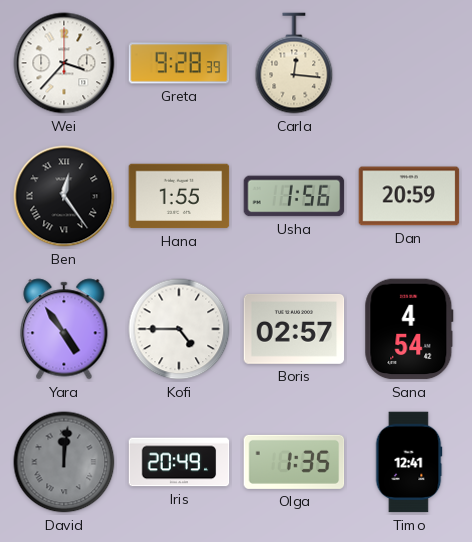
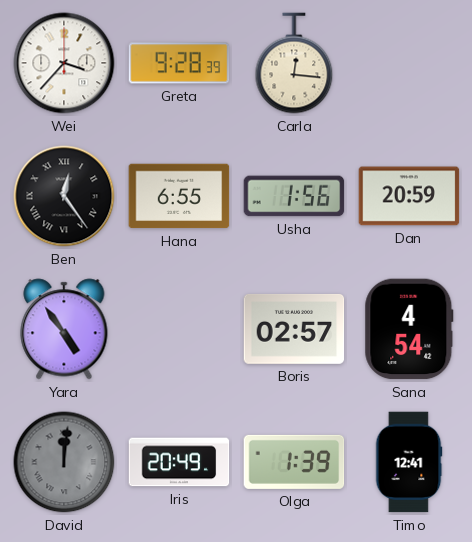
Hana: 1:55 -> 6:55 (179, 196)
Kofi: 4:45 -> none (179, 329)
Olga: 1:35 -> 1:39 (294, 462)
